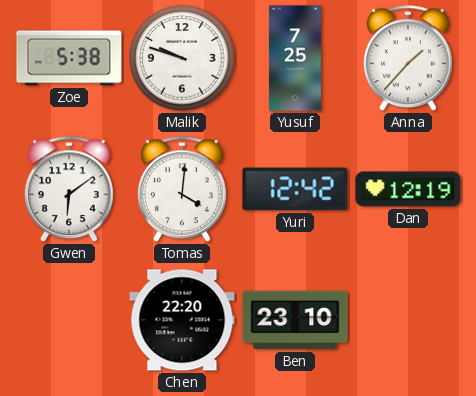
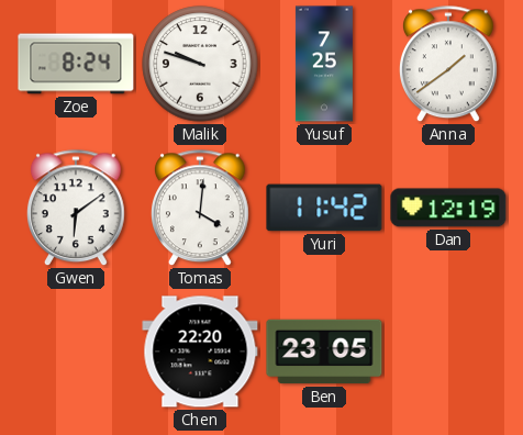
Zoe: 5:38 -> 8:24 (76, 64)
Anna: 1:37 -> 1:39 (448, 65)
Yuri: 12:42 -> 11:42 (324, 208)
Ben: 23:10 -> 23:05 (324, 352)
